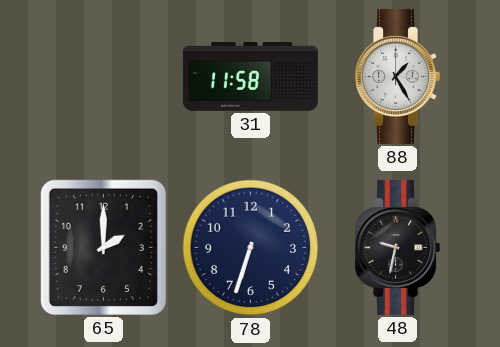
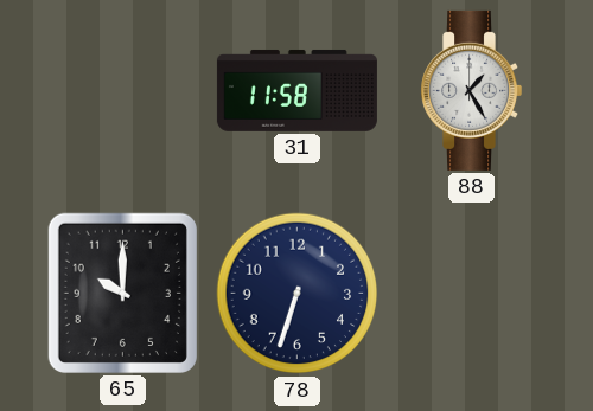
65: 2:00 -> 10:00 (122, 293)
48: 9:32 -> none (398, 247)
